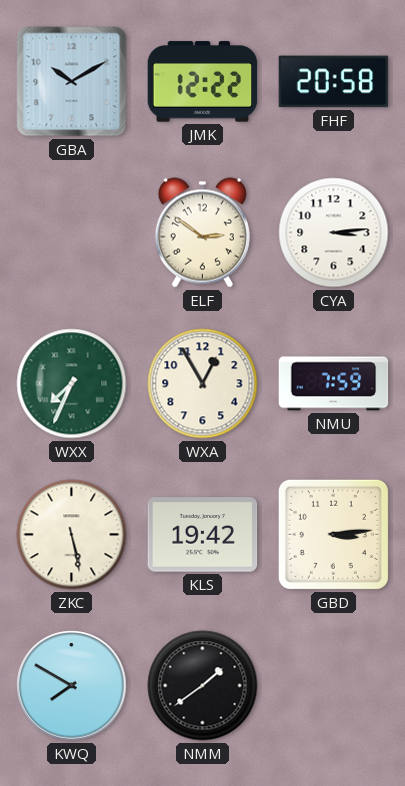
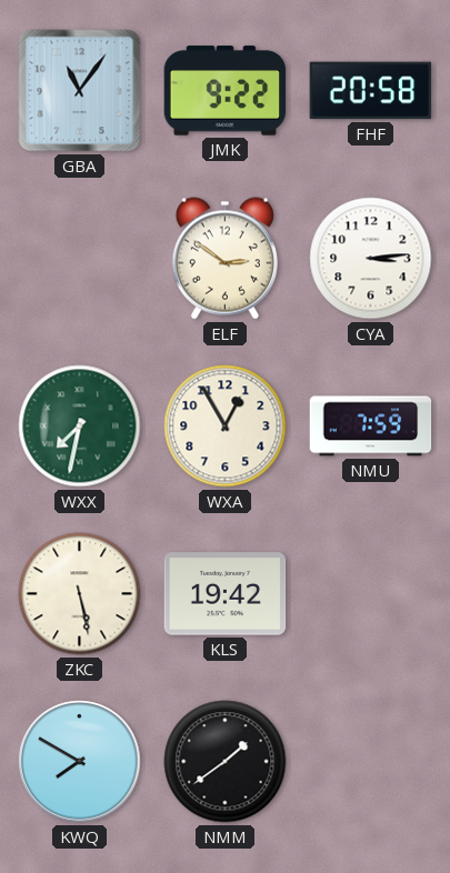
GBA: 10:10 -> 11:06 (80, 91)
JMK: 12:22 -> 9:22 (226, 91)
WXX: 7:34 -> 7:32 (80, 427)
GBD: 3:14 -> none (333, 534)
